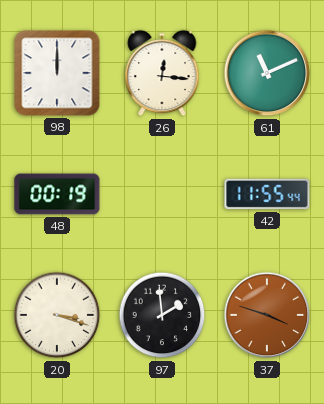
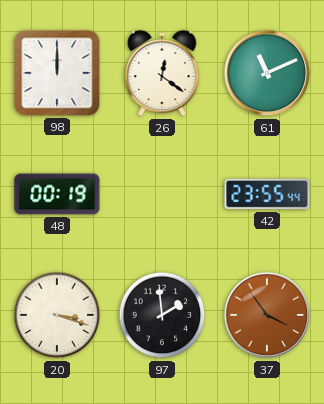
26: 12:16 -> 12:21 (162, 73)
42: 11:55 -> 23:55 (267, 194)
37: 3:48 -> 3:54 (267, 315)
